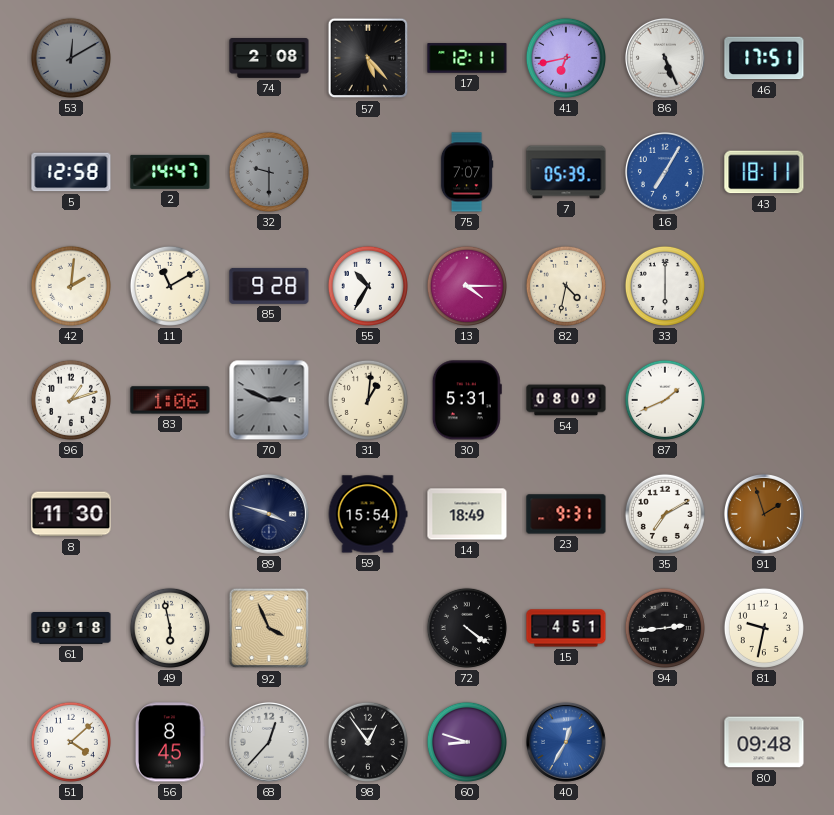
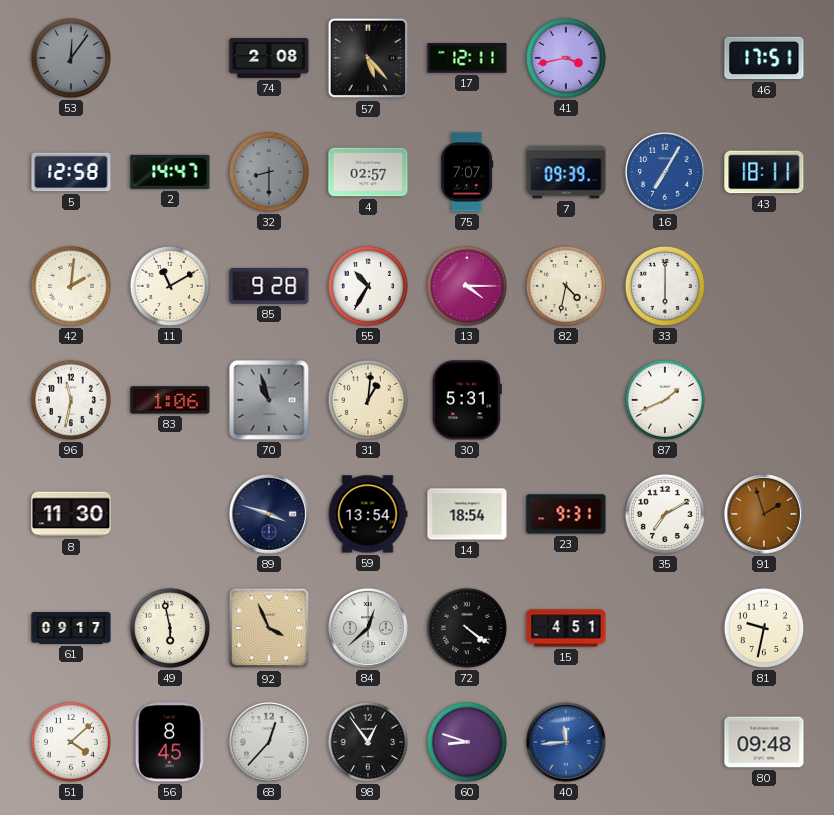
53: 12:10 -> 12:06 (71, 58)
41: 6:43 -> 3:43 (566, 58)
86: 5:26 -> none (665, 58)
32: 9:30 -> 8:30 (269, 172)
4: none -> 02:57 (368, 172)
7: 05:39 -> 09:39 (566, 172)
96: 1:12 -> 11:32 (71, 400)
70: 2:49 -> 10:57 (269, 400)
54: 08:09 -> none (566, 400)
59: 15:54 -> 13:54 (368, 514)
14: 18:49 -> 18:54 (467, 514)
61: 09:18 -> 09:17 (71, 629)
84: none -> 12:38 (368, 628)
94: 2:44 -> none (665, 628)
40: 12:35 -> 11:44 (566, 742)
